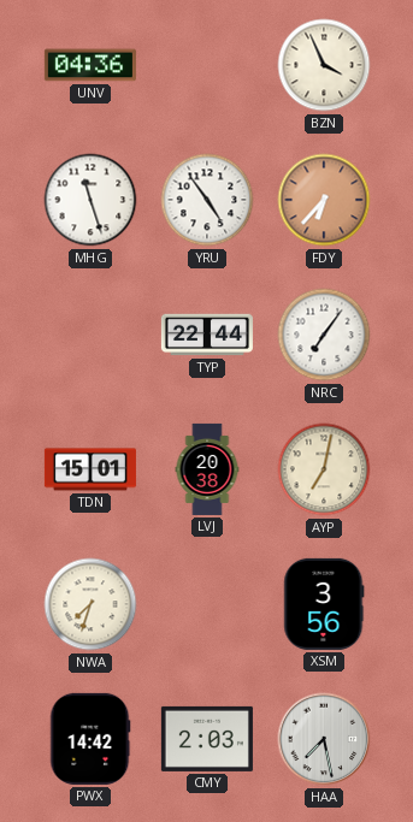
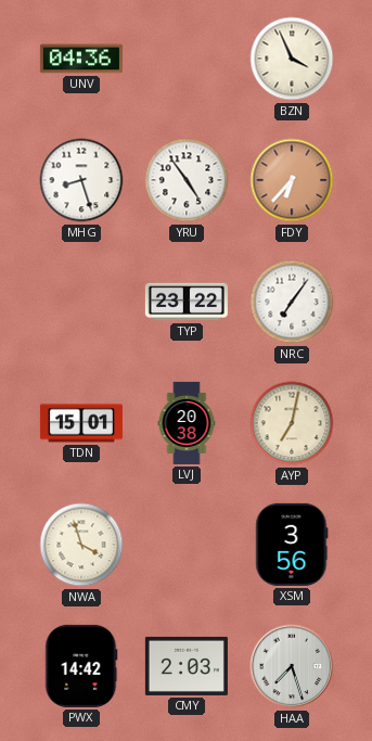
MHG: 11:27 -> 8:27 (81, 180)
TYP: 22:44 -> 23:22 (187, 302)
NWA: 7:33 -> 3:57 (81, 545)
HAA: 7:28 -> 7:27 (292, 666)
